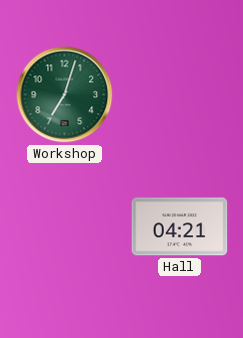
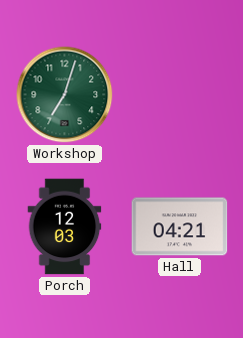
Porch: none -> 12:03 (65, 227)
